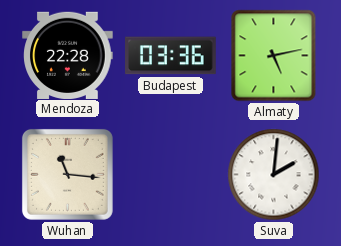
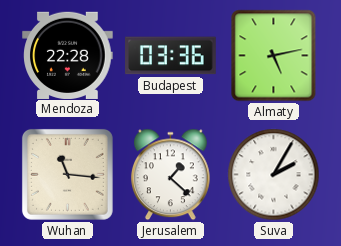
Jerusalem: none -> 1:22 (170, 175)
Suva: 2:01 -> 2:05 (274, 175)
